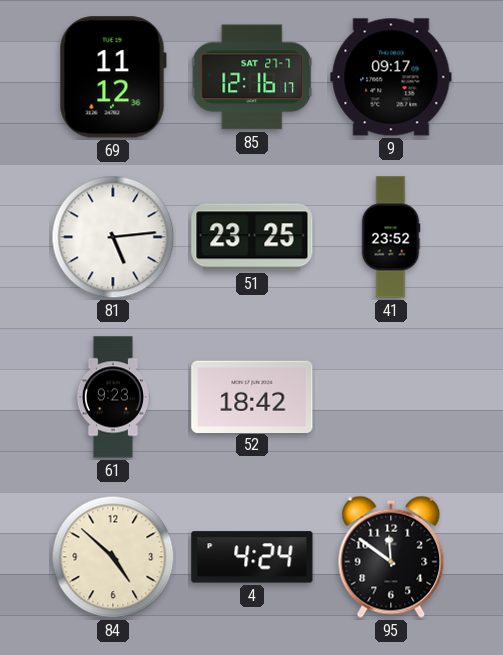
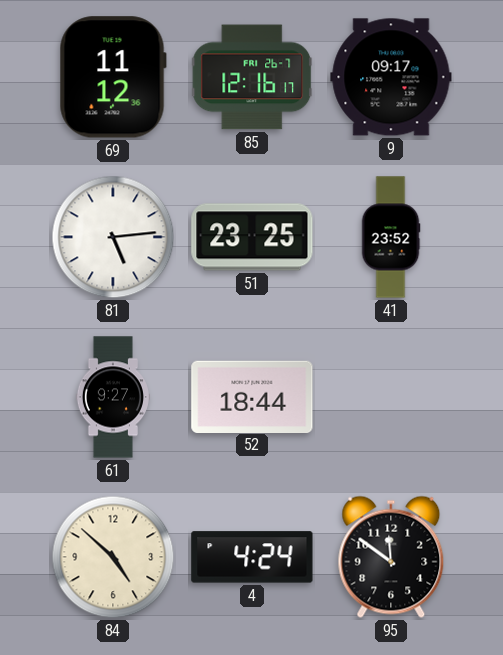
85 date: SAT 27-7 -> FRI 26-7 (252, 77)
61: 9:23 -> 9:27 (112, 397)
52: 18:42 -> 18:44 (252, 396)
